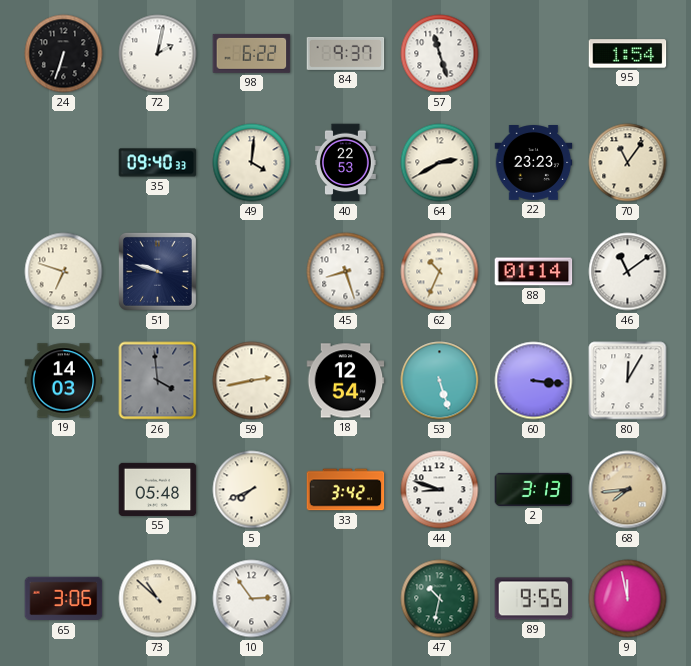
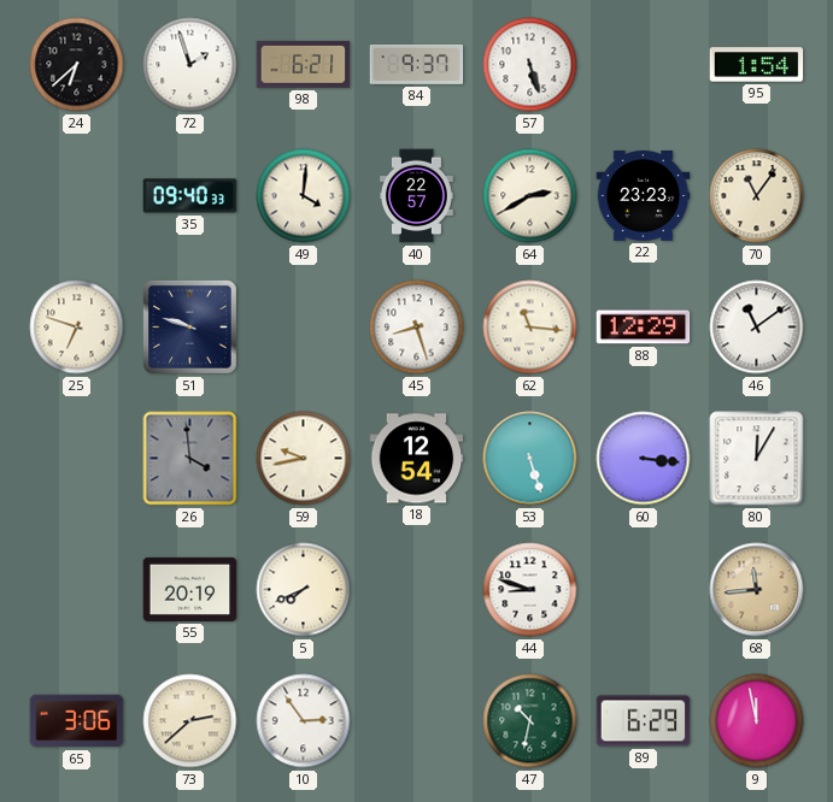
24: 6:33 -> 6:38 (77, 65)
72: 2:02 -> 1:57 (190, 65)
98: 6:22 -> 6:21 (304, 64)
57: 11:27 -> 5:27 (530, 65)
40: 22:53 -> 22:57 (417, 196)
62: 10:34 -> 11:16 (530, 328)
88: 01:14 -> 12:29 (644, 328)
19: 14:03 -> none (64, 381)
59: 2:43 -> 9:43 (304, 459)
55: 05:48 -> 20:19 (190, 589)
33: 3:42 -> none (346, 490)
2: 3:13 -> none (534, 489)
68: 7:44 -> 11:44 (757, 590)
73: 10:52 -> 2:38 (190, 721)
89: 9:55 -> 6:29 (644, 721)
